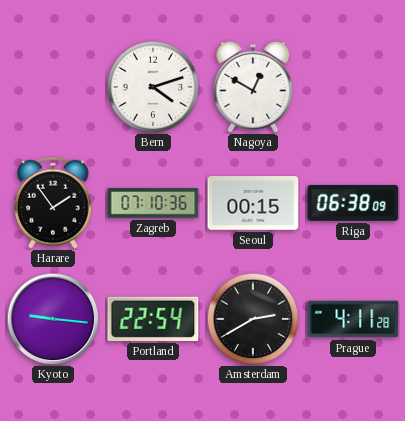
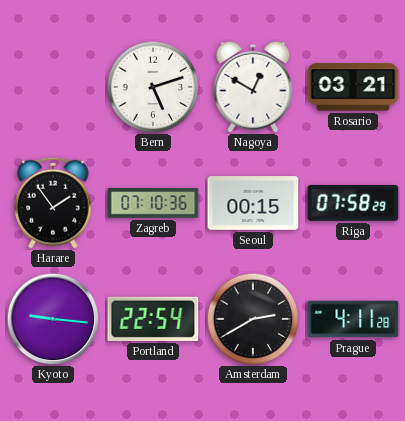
Bern: 4:12 -> 5:12 (153, 87)
Rosario: none -> 03:21 (353, 87)
Riga: 06:38 -> 07:58 (353, 203)
